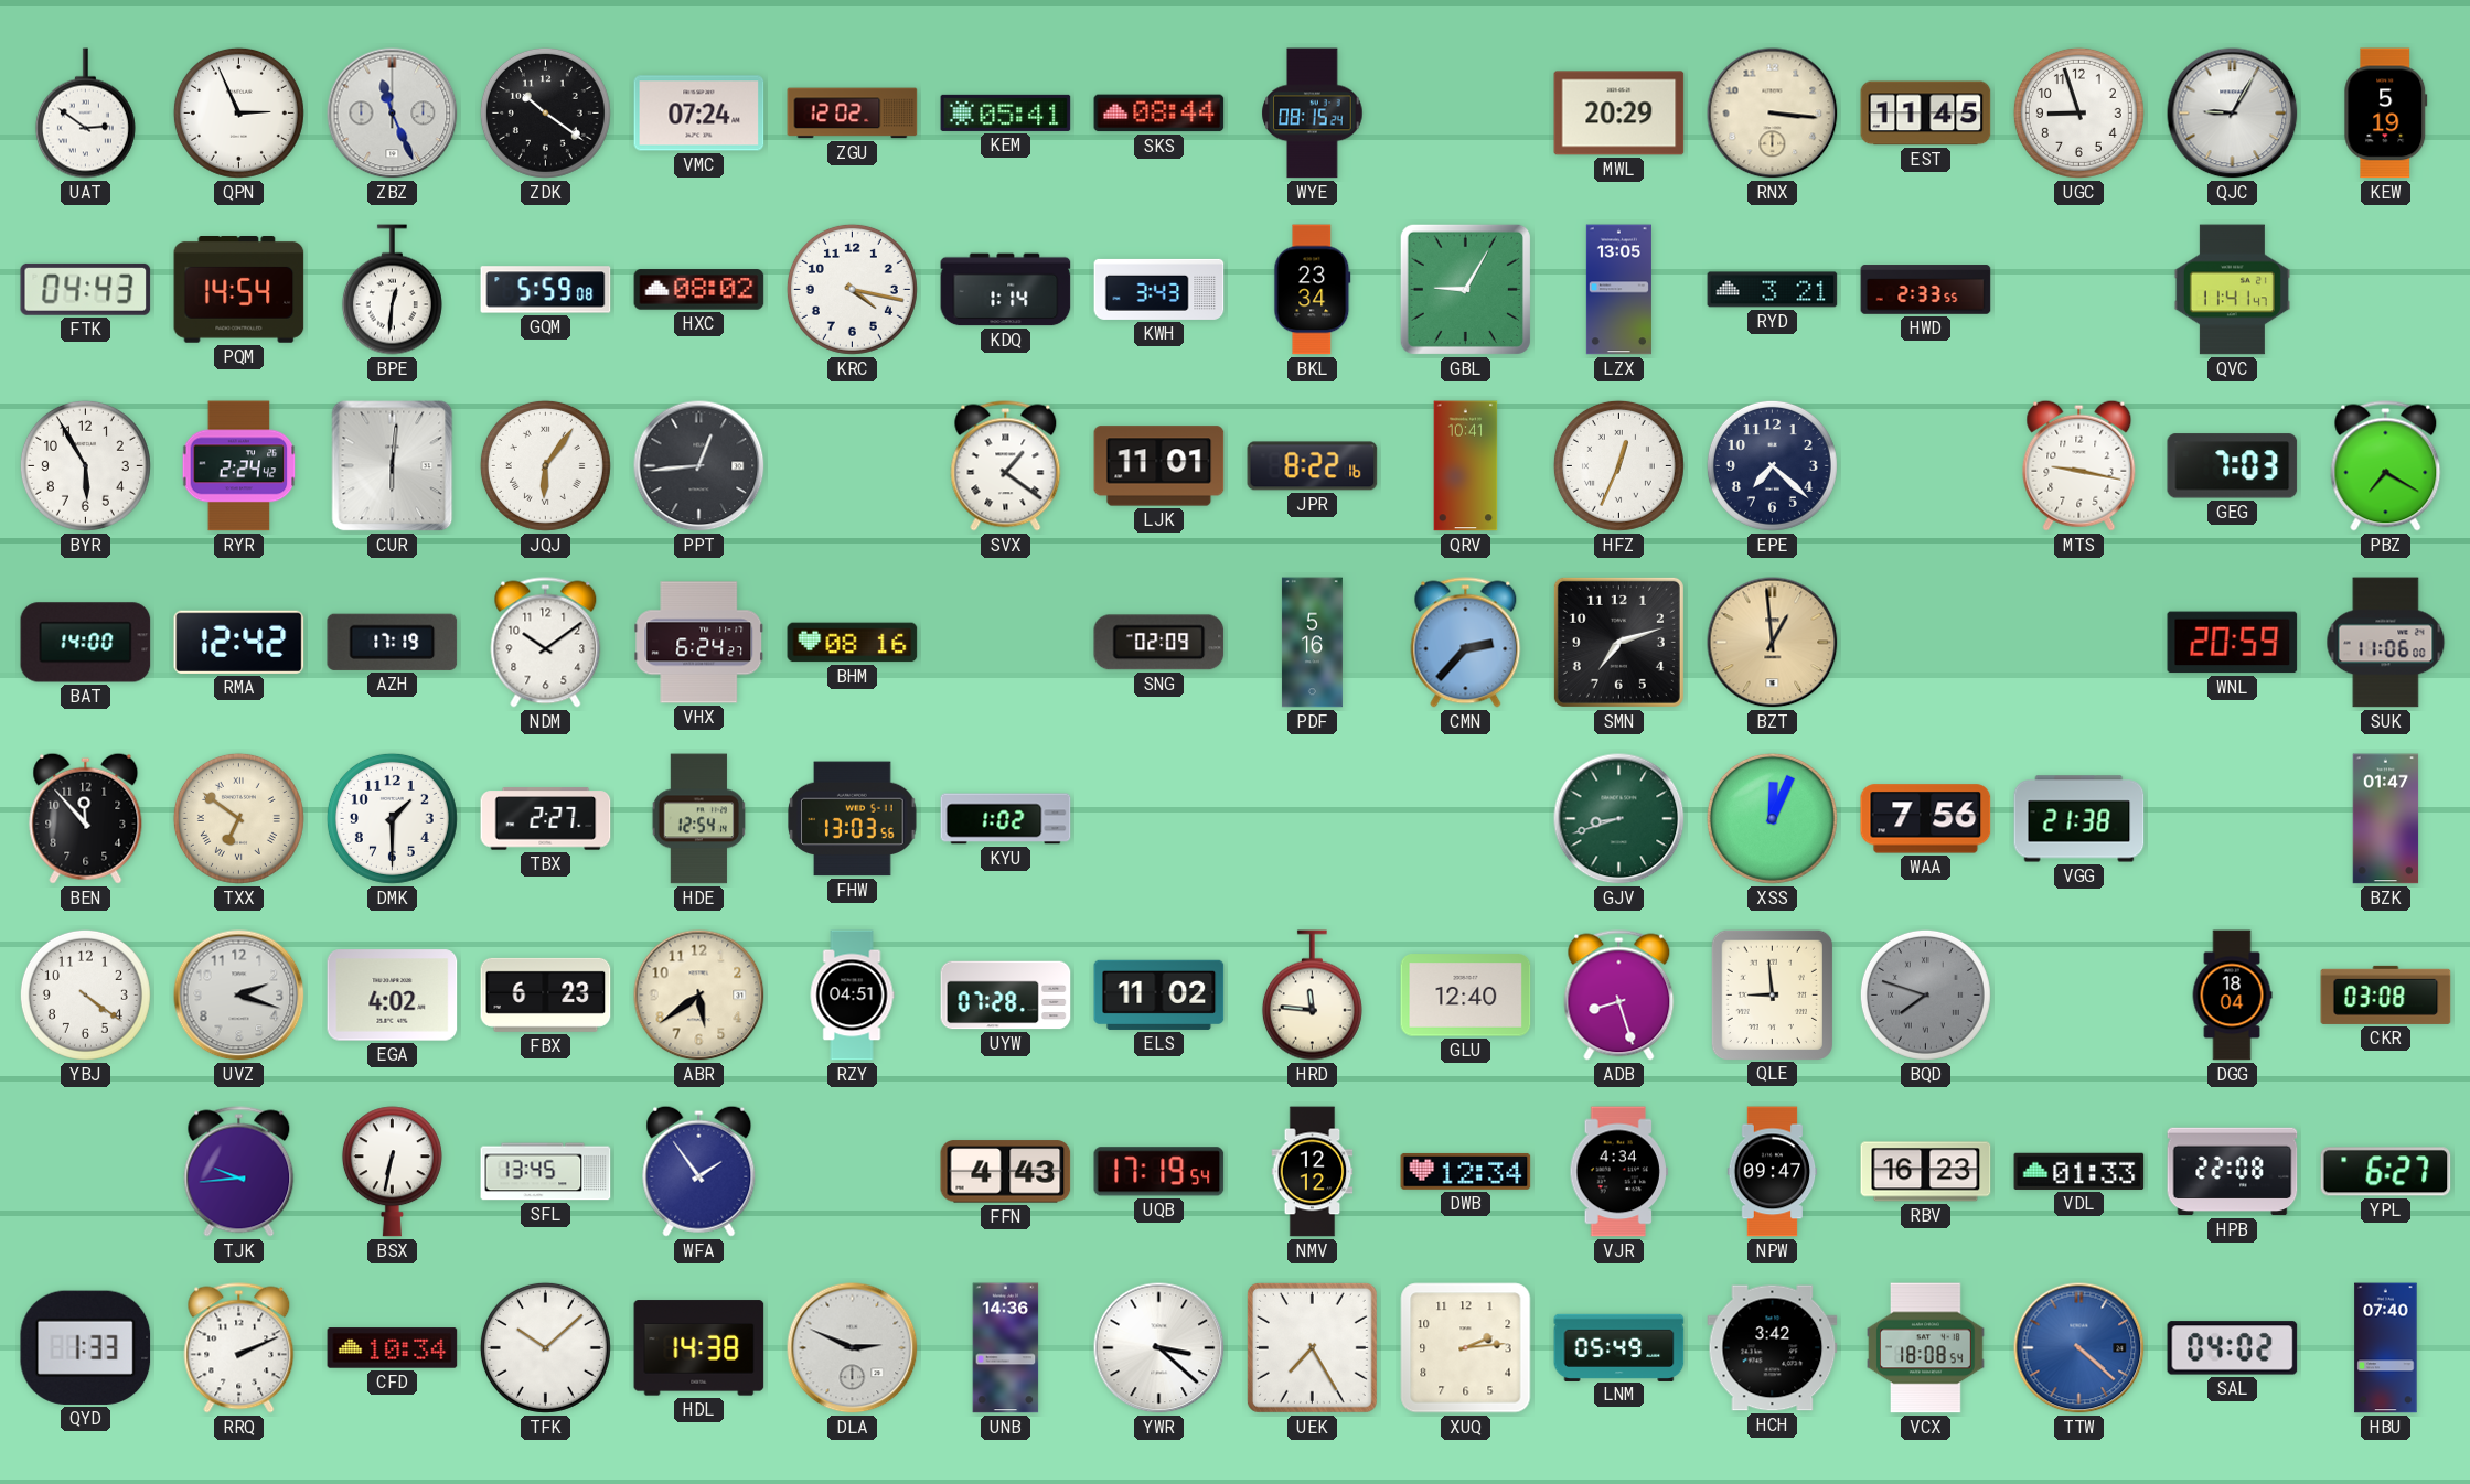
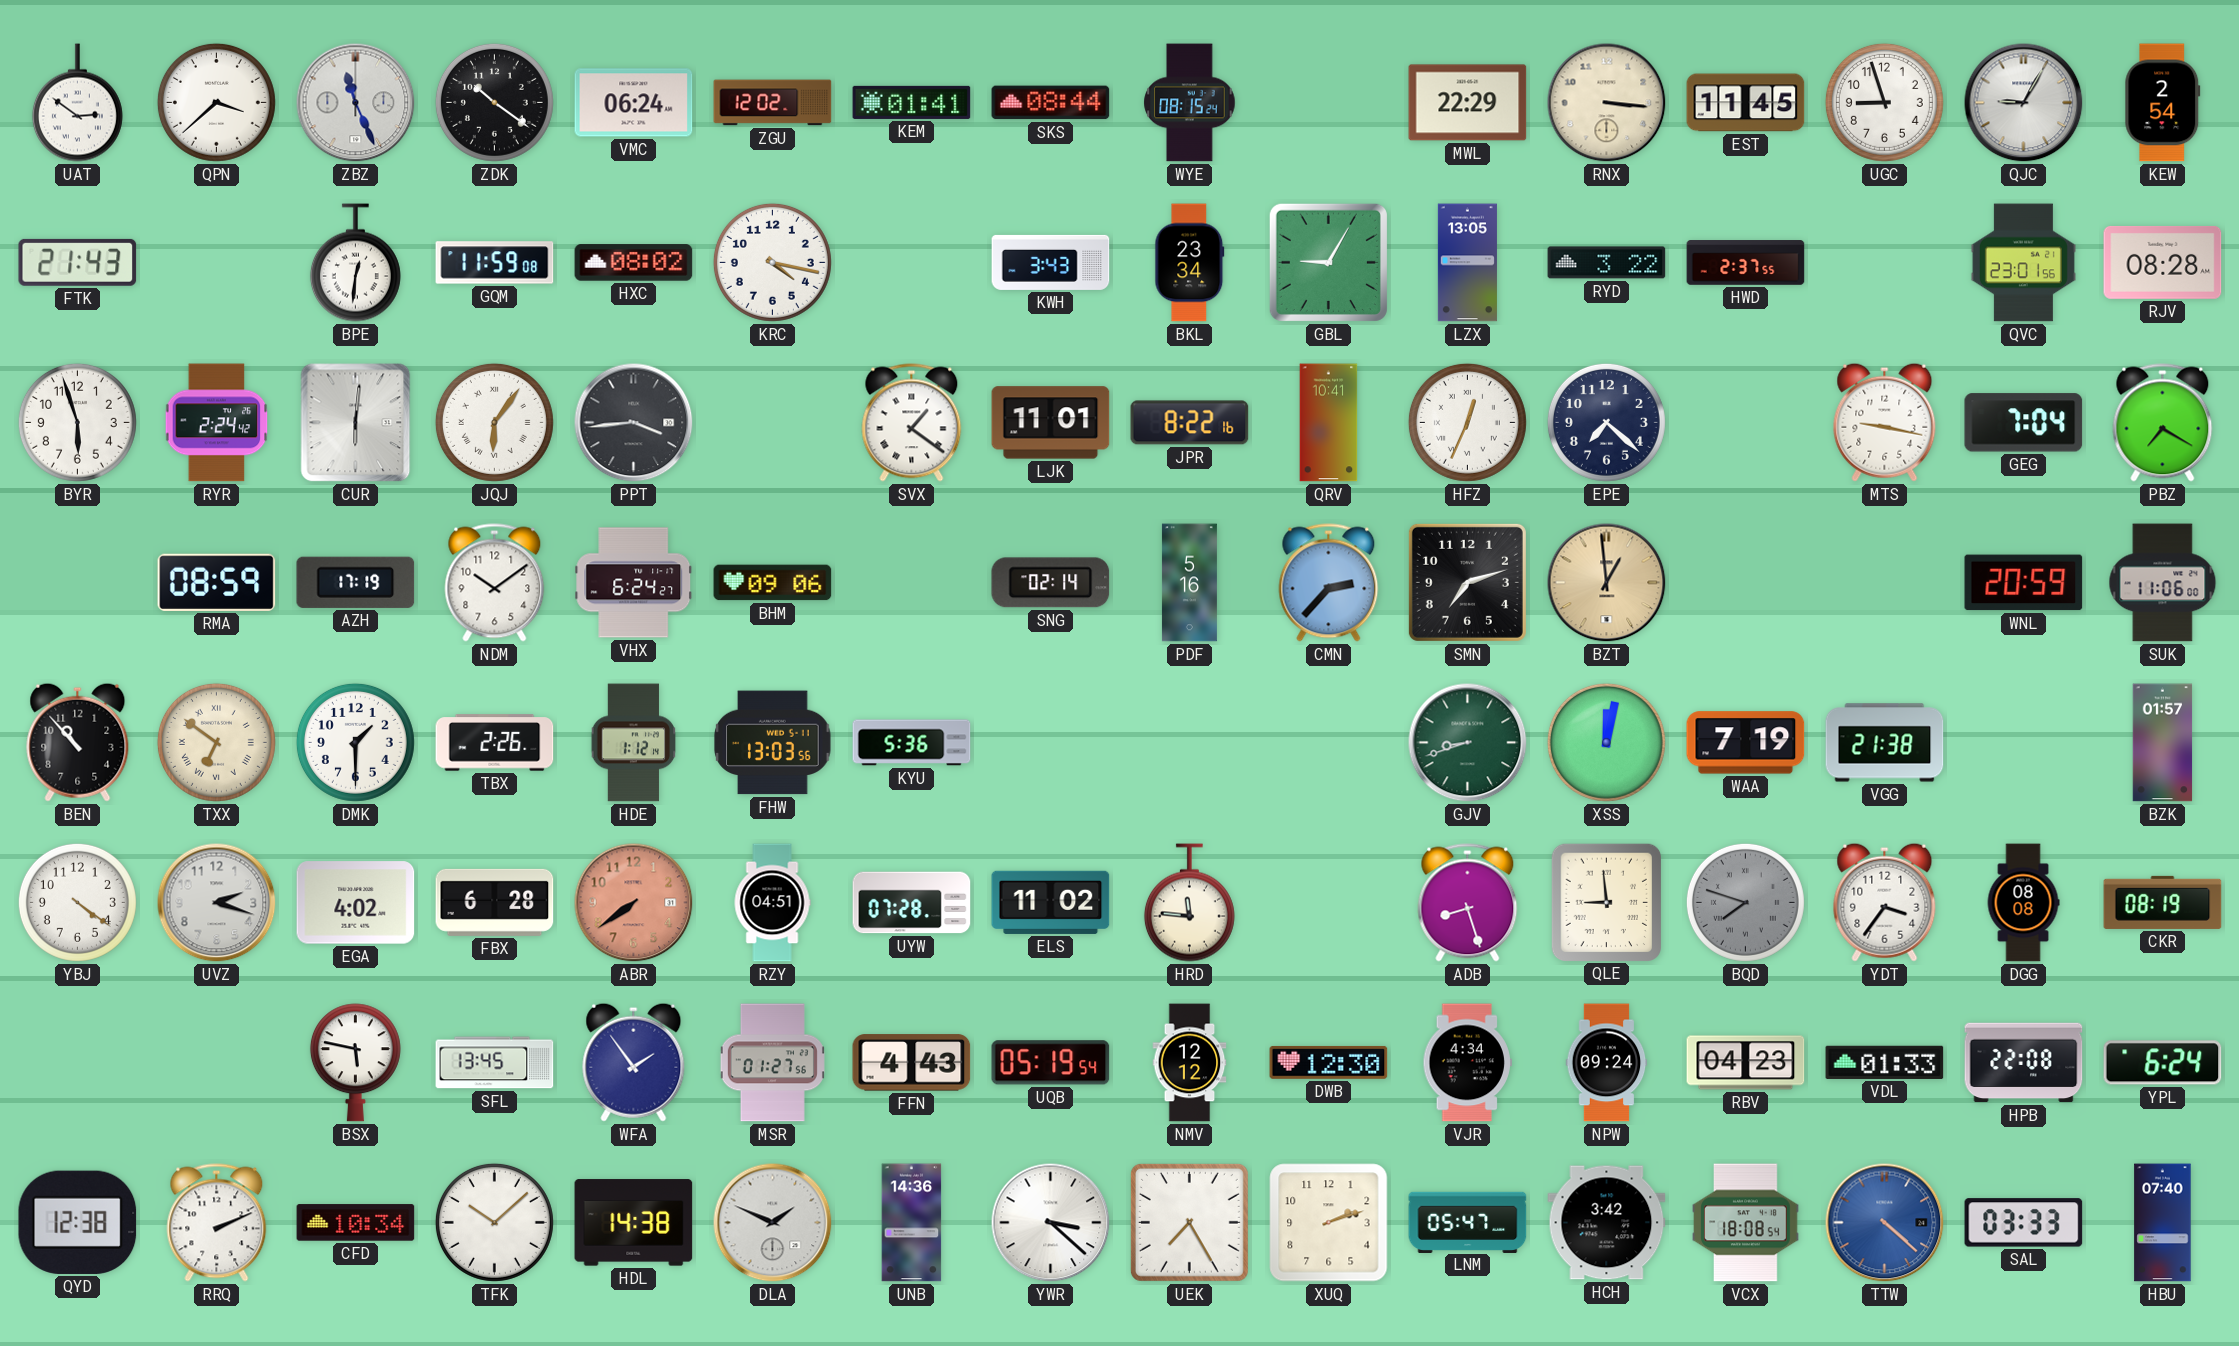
QPN: 2:56 -> 3:38 (216, 102)
VMC: 07:24 -> 06:24 (634, 103)
KEM: 05:41 -> 01:41 (912, 102)
MWL: 20:29 -> 22:29 (1468, 103)
KEW: 5:19 -> 2:54 (2163, 103)
FTK: 04:43 -> 21:43 (78, 262)
PQM: 14:54 -> none (239, 290)
GQM: 5:59 -> 11:59 (495, 263)
KDQ: 1:14 -> none (1006, 290)
RYD: 3:21 -> 3:22 (1607, 263)
HWD: 2:33 -> 2:37 (1746, 263)
QVC: 11:41 -> 23:01 (2023, 263)
RJV: none -> 08:28 (2163, 262)
BYR: 5:55 -> 5:57 (77, 422)
PPT: 12:44 -> 3:44 (634, 423)
GEG: 7:03 -> 7:04 (2024, 423)
BAT: 14:00 -> none (86, 643)
RMA: 12:42 -> 08:59 (217, 582)
BHM: 08:16 -> 09:06 (773, 583)
SNG: 02:09 -> 02:14 (1051, 583)
BEN: 11:53 -> 10:53 (78, 742)
TBX: 2:27 -> 2:26 (495, 743)
HDE: 12:54 -> 1:12 (634, 743)
KYU: 1:02 -> 5:36 (912, 743)
XSS: 12:04 -> 12:02 (1606, 742)
WAA: 7:56 -> 7:19 (1746, 743)
BZK: 01:47 -> 01:57 (2163, 743)
FBX: 6:23 -> 6:28 (495, 902)
ABR: 5:39 -> 7:39 (634, 903)
ABR dial: cream -> salmon (634, 903)
GLU: 12:40 -> none (1466, 996)
YDT: none -> 3:36 (1885, 902)
DGG: 18:04 -> 08:08 (2023, 903)
CKR: 03:08 -> 08:19 (2163, 902)
TJK: 9:44 -> none (239, 1172)
BSX: 6:32 -> 5:47 (355, 1063)
MSR: none -> 01:27 (772, 1063)
UQB: 17:19 -> 05:19 (1051, 1063)
DWB: 12:34 -> 12:30 (1329, 1062)
NPW: 09:47 -> 09:24 (1607, 1063)
RBV: 16:23 -> 04:23 (1746, 1063)
YPL: 6:27 -> 6:24 (2163, 1063)
QYD: 1:33 -> 12:38 (78, 1222)
DLA: 2:49 -> 1:49 (773, 1223)
XUQ: 2:14 -> 2:12 (1329, 1223)
LNM: 05:49 -> 05:47 (1468, 1222)
SAL: 04:02 -> 03:33 (2024, 1223)
